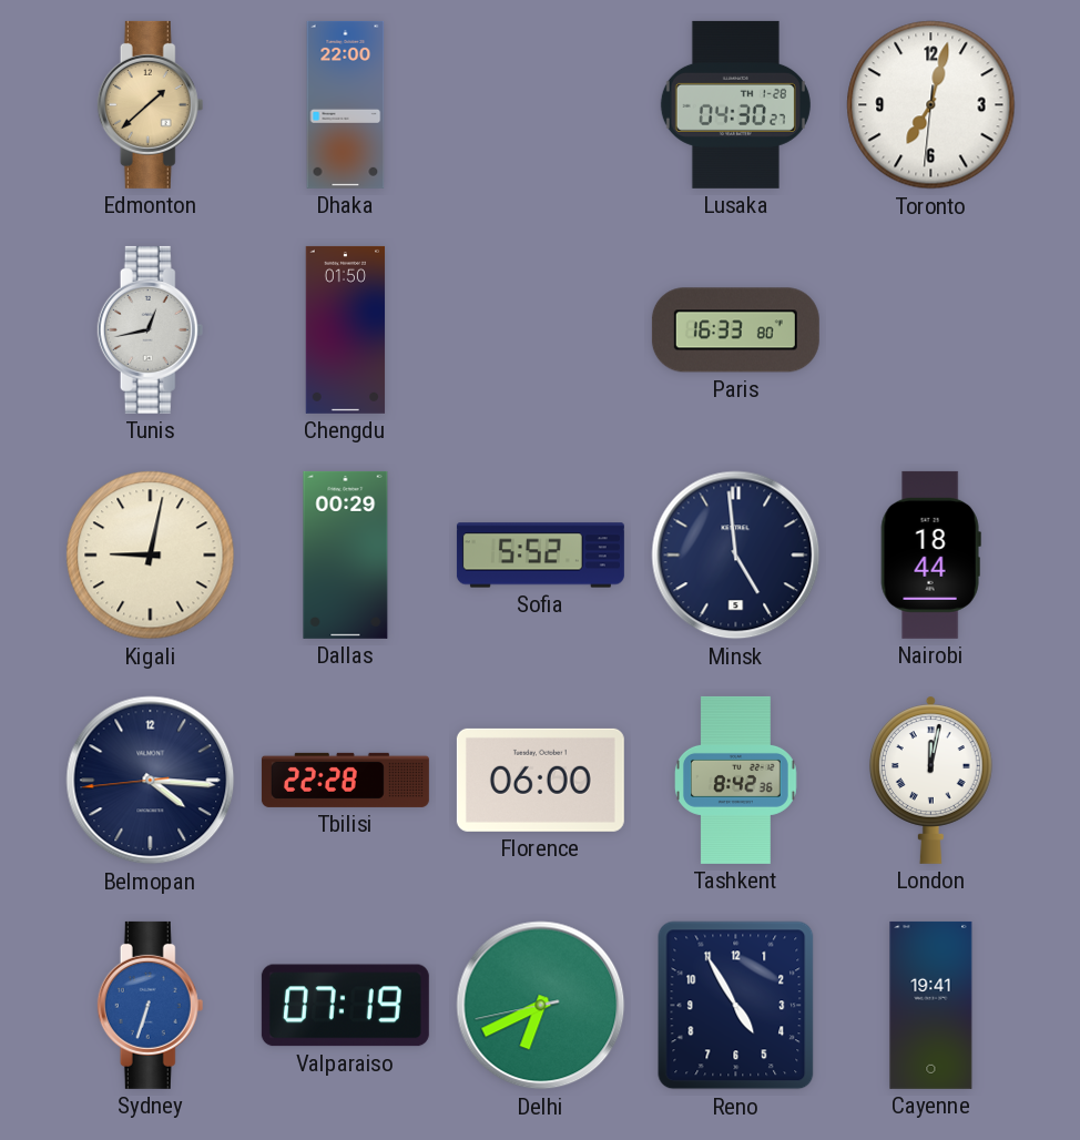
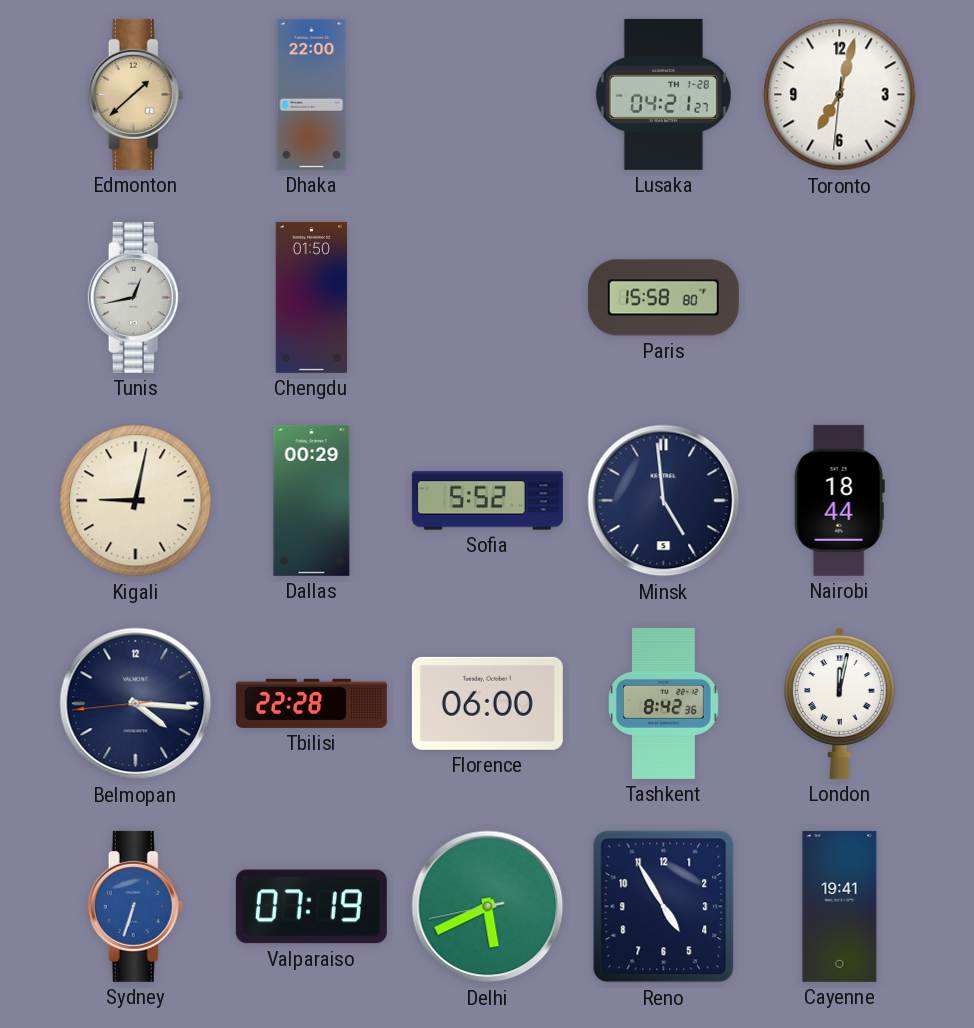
Lusaka: 04:30 -> 04:21 (663, 94)
Paris: 16:33 -> 15:58 (663, 298)
Delhi: 6:40 -> 5:40 (488, 907)
